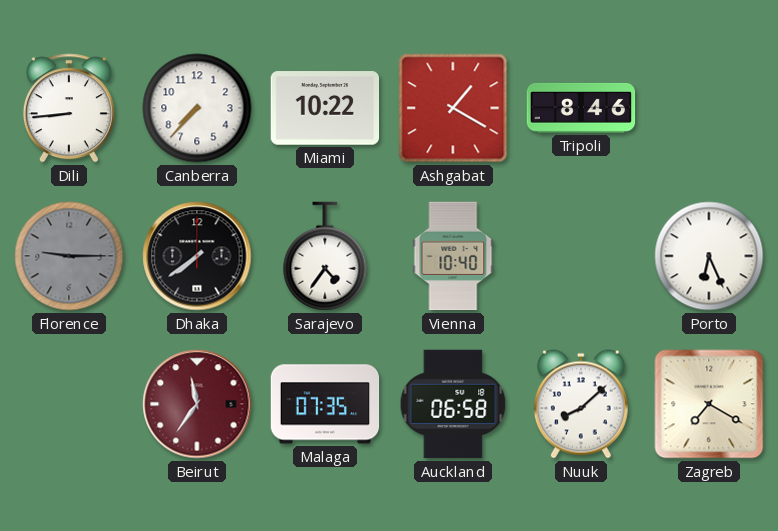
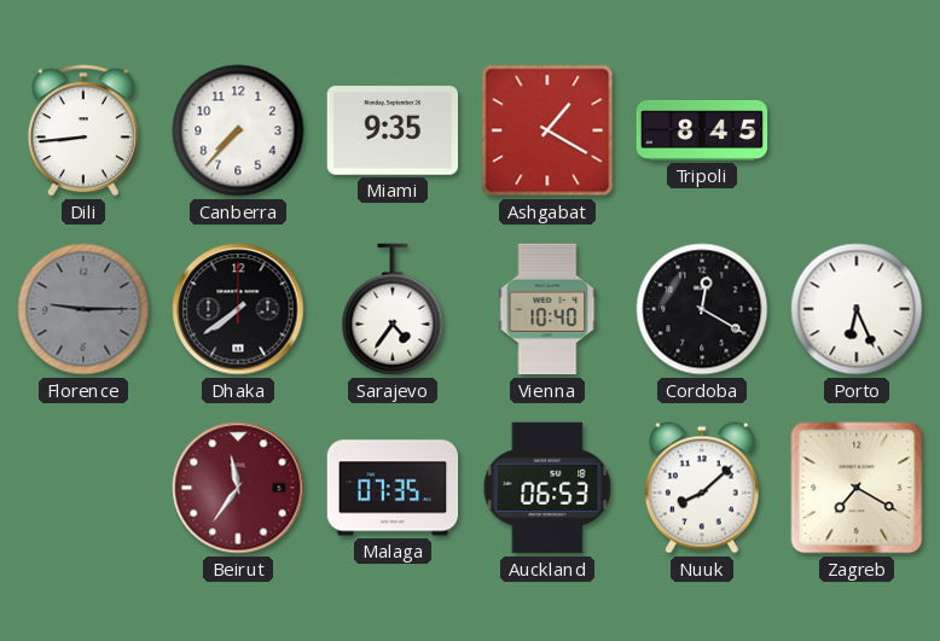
Miami: 10:22 -> 9:35 (393, 130)
Tripoli: 8:46 -> 8:45 (702, 130)
Cordoba: none -> 12:20 (702, 309)
Auckland: 06:58 -> 06:53 (547, 488)
